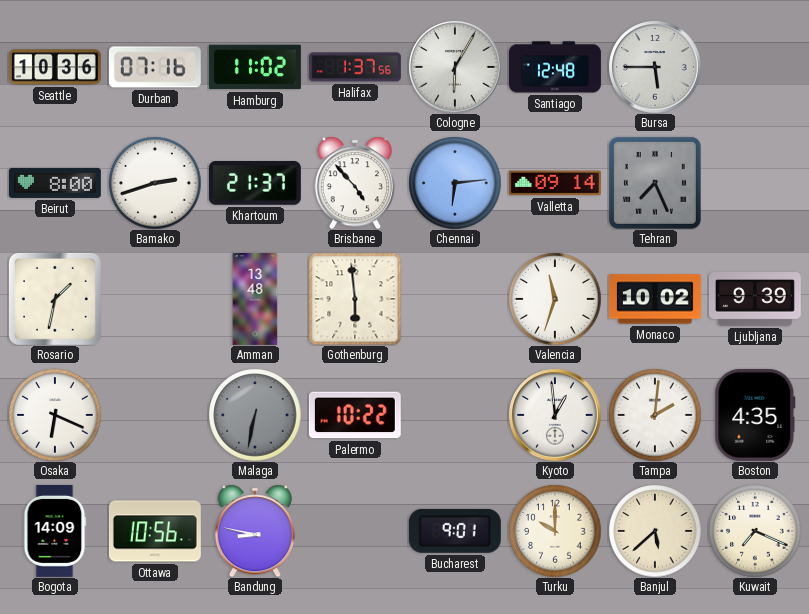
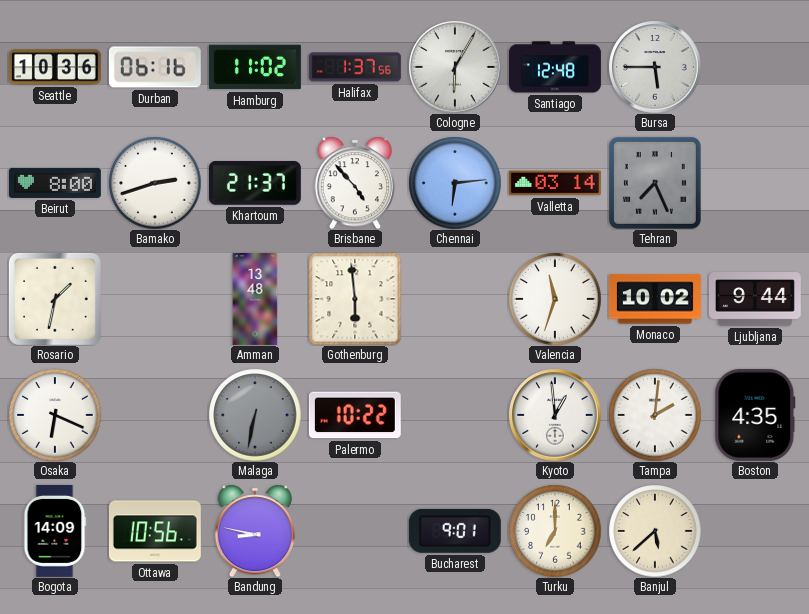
Durban: 07:16 -> 06:16 (155, 67)
Valletta: 09:14 -> 03:14 (555, 183)
Ljubljana: 9:39 -> 9:44 (755, 300)
Turku: 10:00 -> 7:00 (555, 531)
Kuwait: 7:19 -> none (755, 531)
